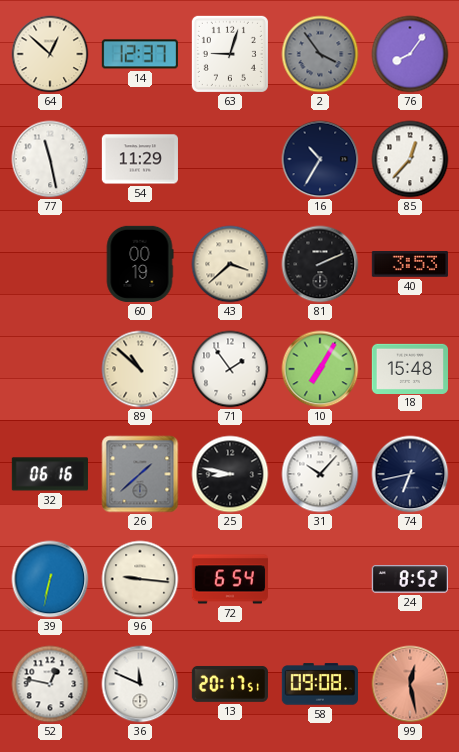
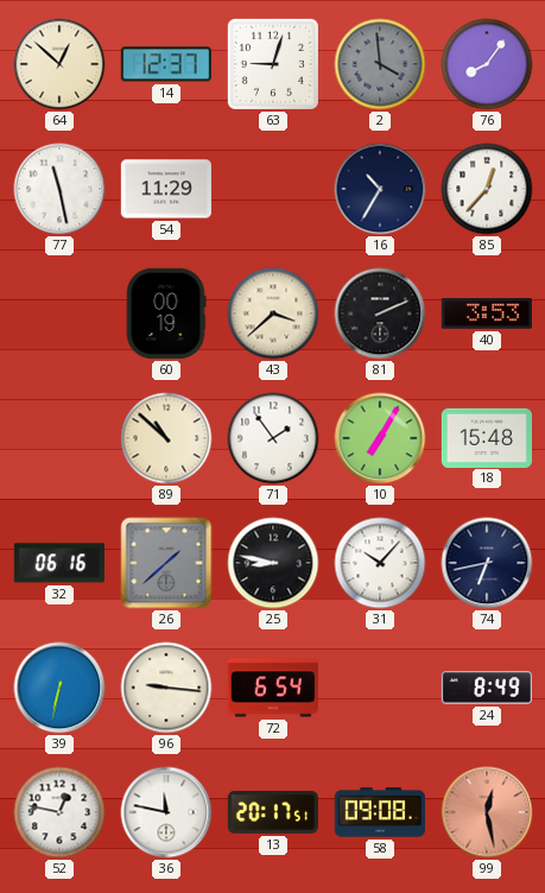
2: 3:54 -> 3:59 (380, 64)
24: 8:52 -> 8:49 (487, 688)
36: 11:49 -> 11:47 (166, 812)
